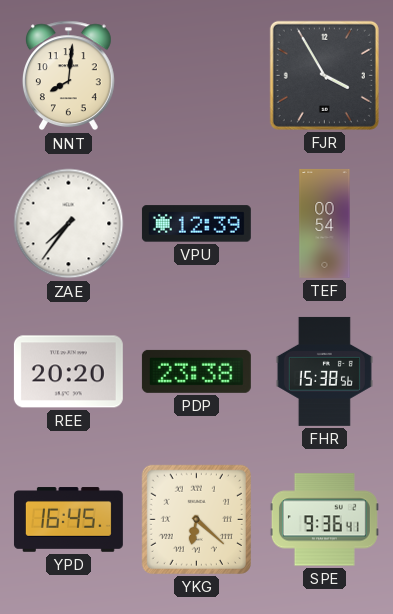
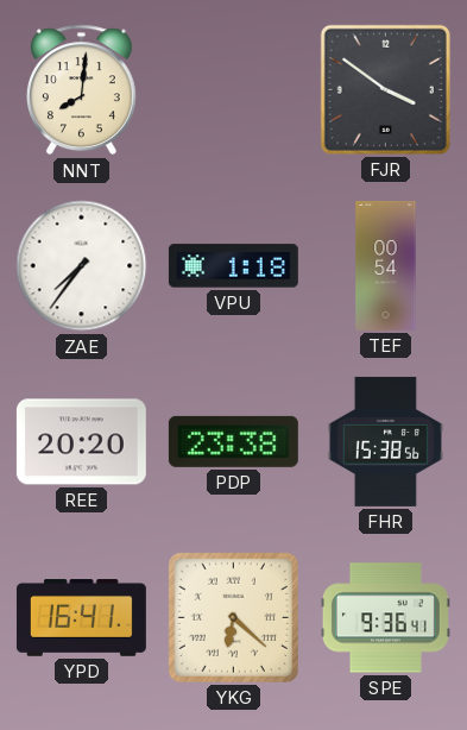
FJR: 3:55 -> 3:51 (385, 89)
VPU: 12:39 -> 1:18 (233, 266)
YPD: 16:45 -> 16:41 (81, 618)
